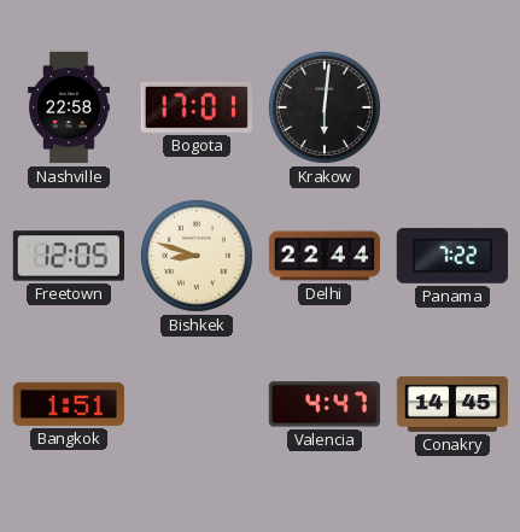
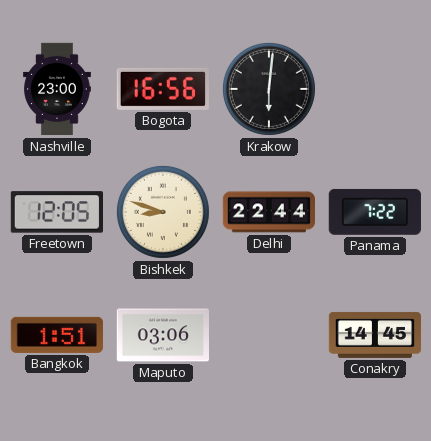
Nashville: 22:58 -> 23:00 (58, 89)
Bogota: 17:01 -> 16:56 (162, 89)
Maputo: none -> 03:06 (162, 335)
Valencia: 4:47 -> none (325, 404)
